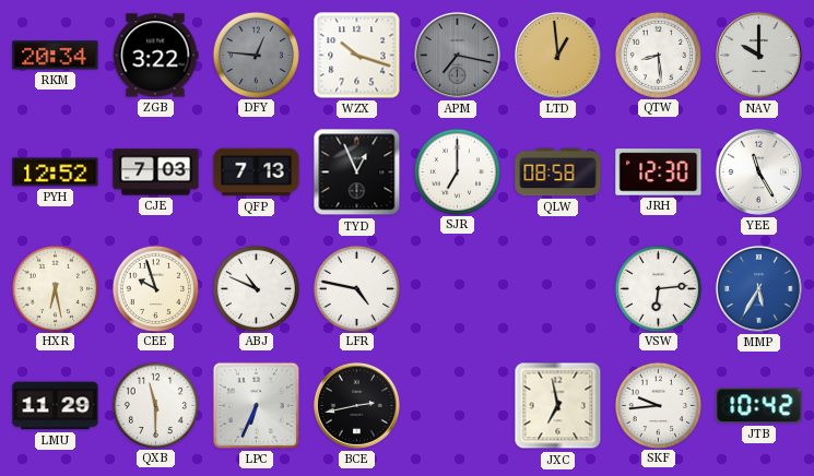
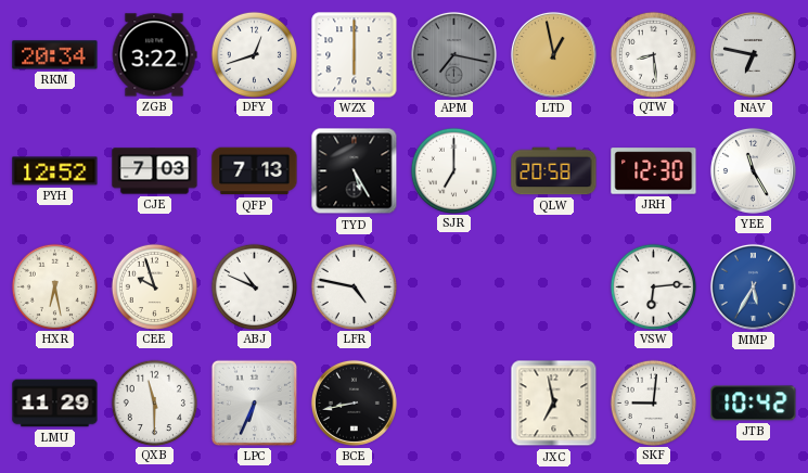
DFY: 12:46 -> 12:42 (254, 54)
DFY dial: grey -> white (254, 54)
WZX: 10:18 -> 6:00 (355, 55)
LTD: 12:59 -> 12:58 (553, 54)
NAV: 10:00 -> 6:47 (753, 54)
TYD: 12:56 -> 5:25 (355, 171)
QLW: 08:58 -> 20:58 (554, 171)
BCE: 2:43 -> 8:43 (354, 402)
SKF: 9:44 -> 9:01 (653, 402)
